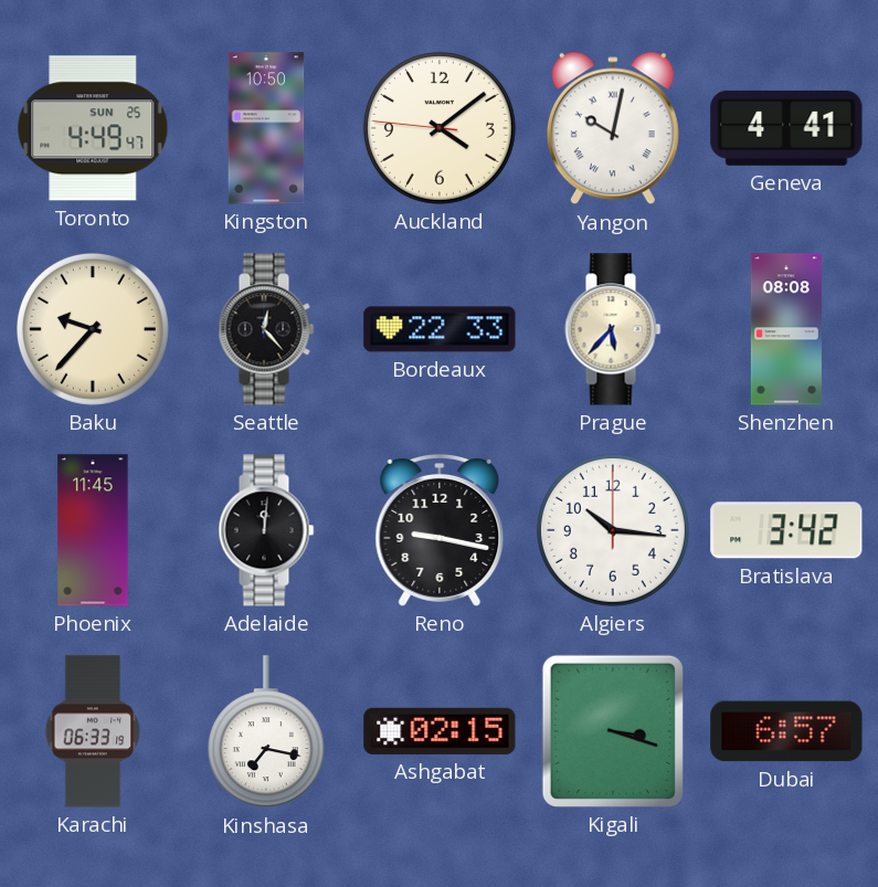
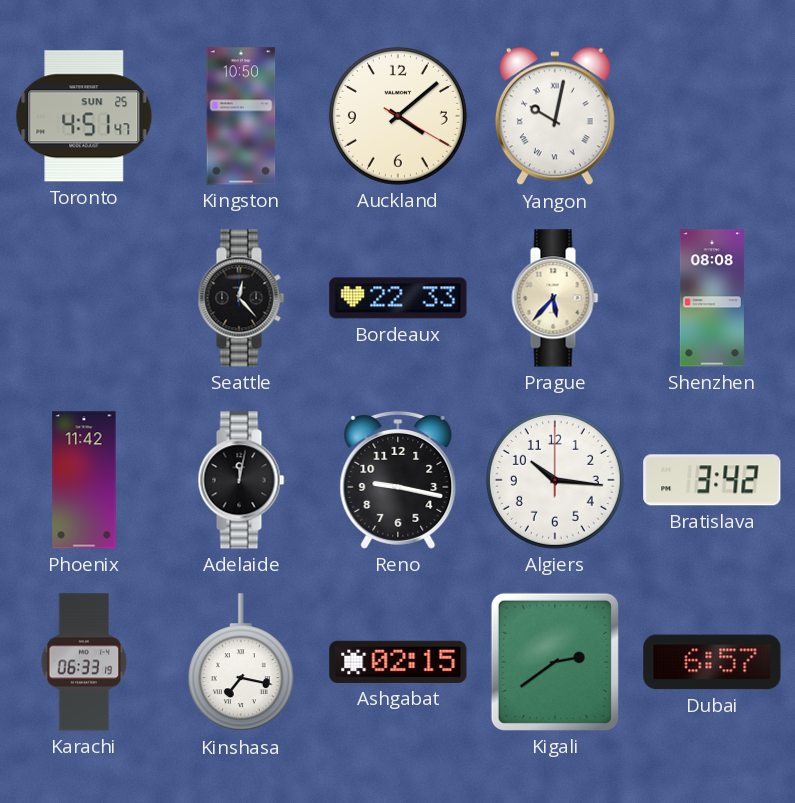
Toronto: 4:49 -> 4:51 (84, 116)
Auckland: 4:08:46 -> 4:08:20 (398, 116)
Geneva: 4:41 -> none (786, 128)
Baku: 9:37 -> none (93, 329)
Phoenix: 11:45 -> 11:42 (84, 480)
Adelaide: 12:01 -> 12:02 (241, 480)
Kigali: 3:18 -> 2:39 (555, 662)
